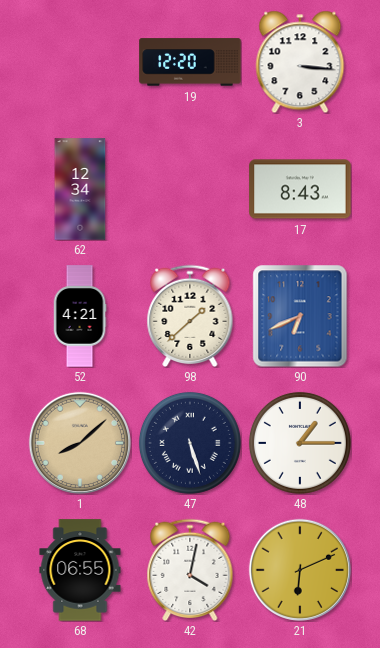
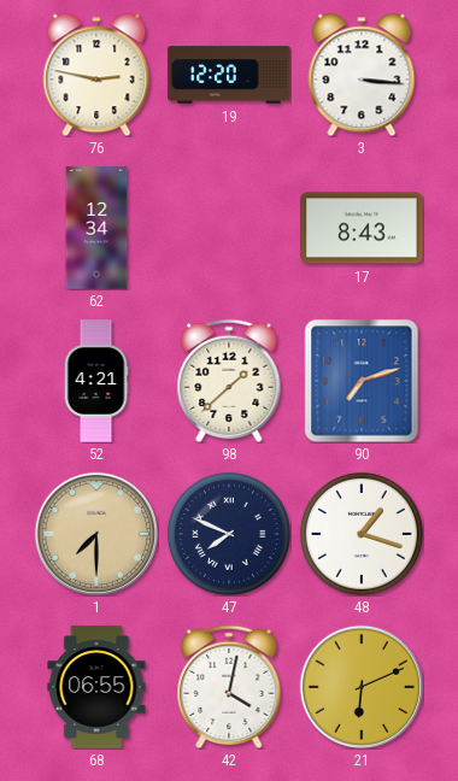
76: none -> 2:47 (96, 75)
90: 6:41 -> 7:12 (362, 381)
1: 8:08 -> 7:30 (96, 534)
47: 5:27 -> 7:49 (229, 534)
48: 1:15 -> 1:18 (362, 534)
